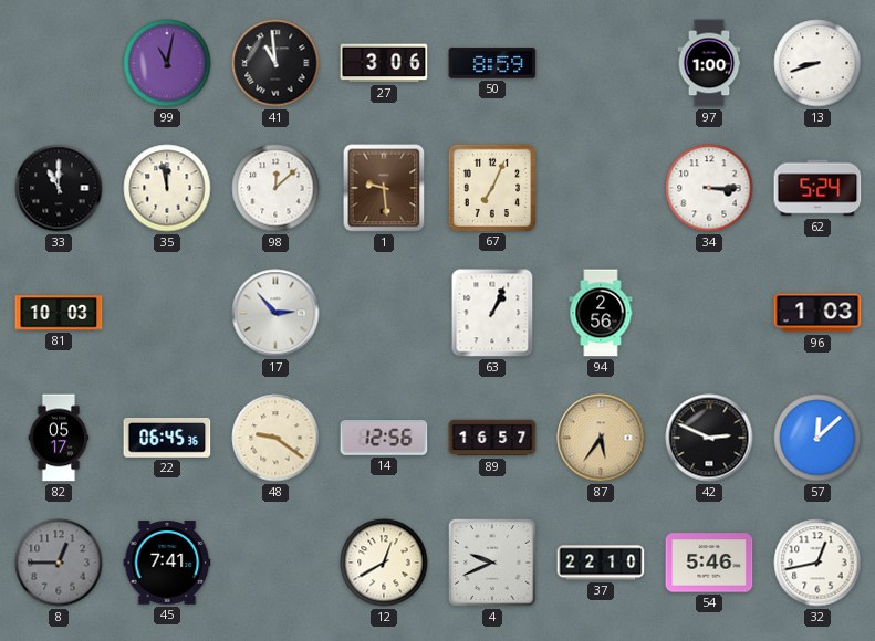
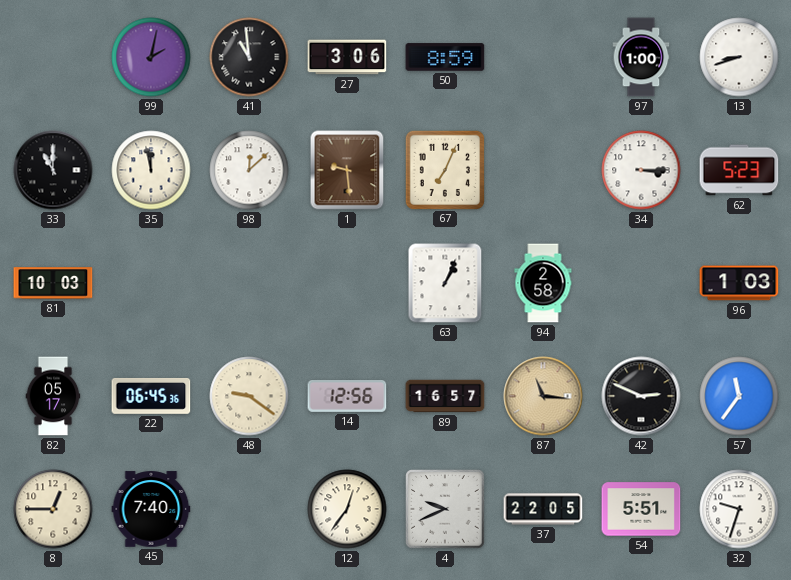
99: 11:02 -> 2:02 (151, 57)
62: 5:24 -> 5:23 (739, 170)
17: 2:53 -> none (275, 313)
94: 2:56 -> 2:58 (543, 283)
87: 5:36 -> 11:16 (543, 396)
57: 12:08 -> 11:36 (739, 396)
8 dial: grey -> cream (53, 509)
45: 7:41 -> 7:40 (151, 509)
12: 12:40 -> 12:36 (347, 509)
37: 22:10 -> 22:05 (543, 509)
54: 5:46 -> 5:51 (641, 509)
32: 12:43 -> 9:33 (739, 509)
